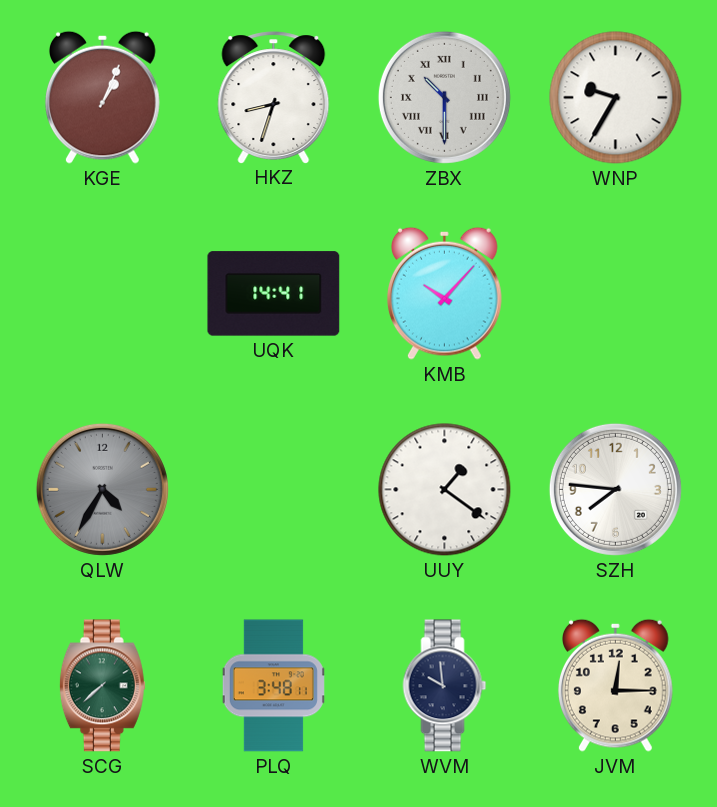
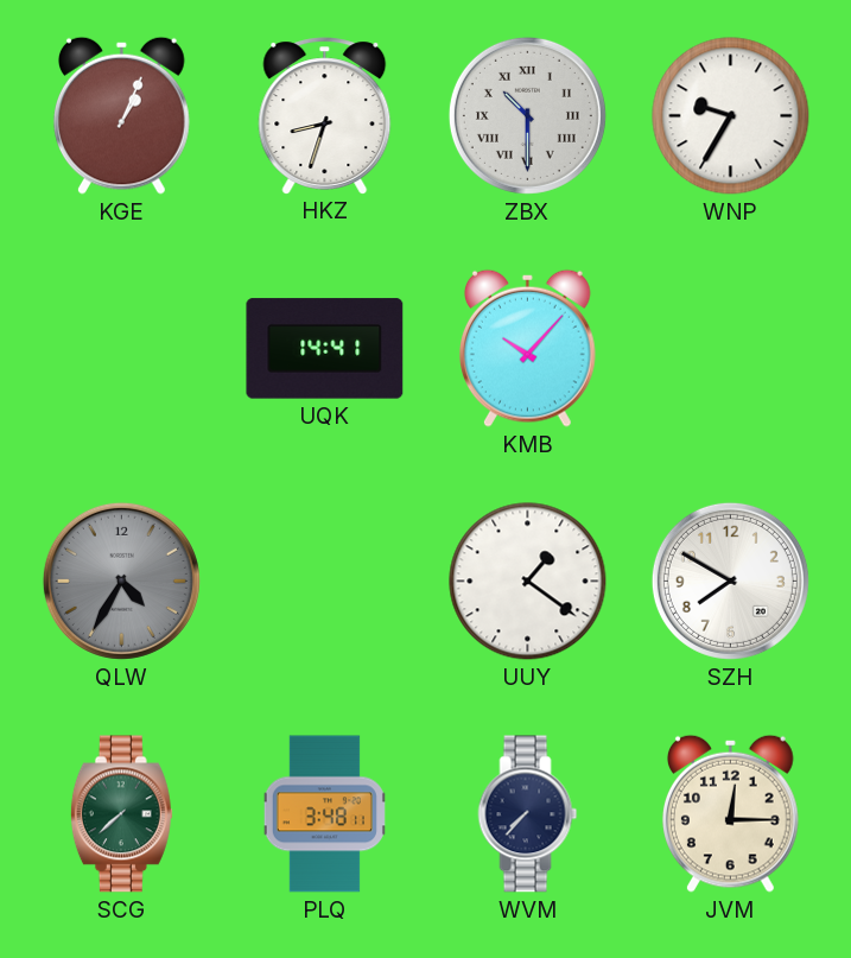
SZH: 7:46 -> 7:50 (730, 580)
WVM: 9:59 -> 7:37 (528, 814)
